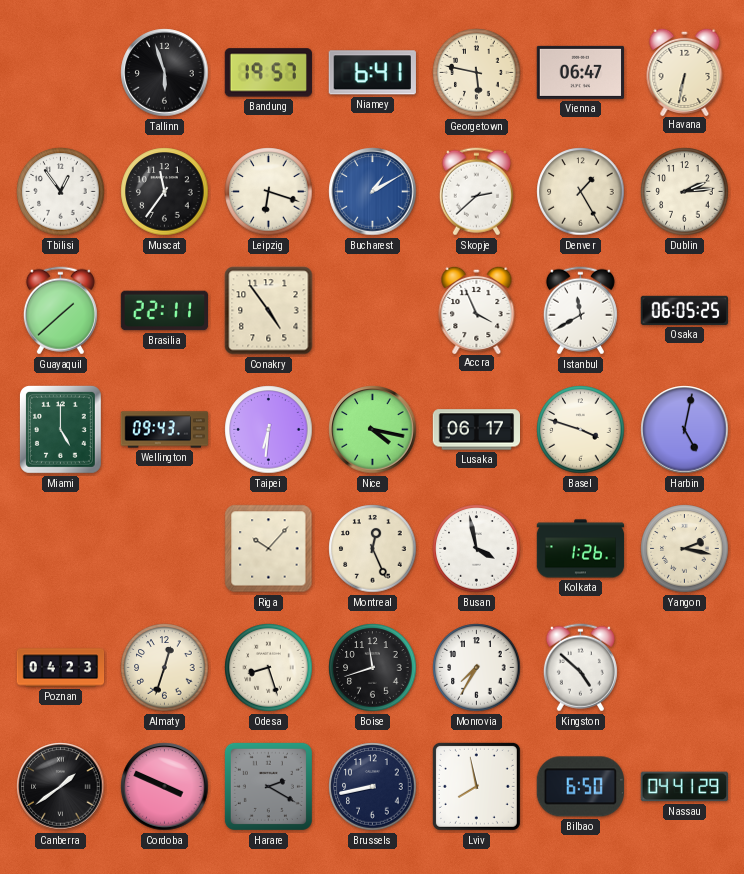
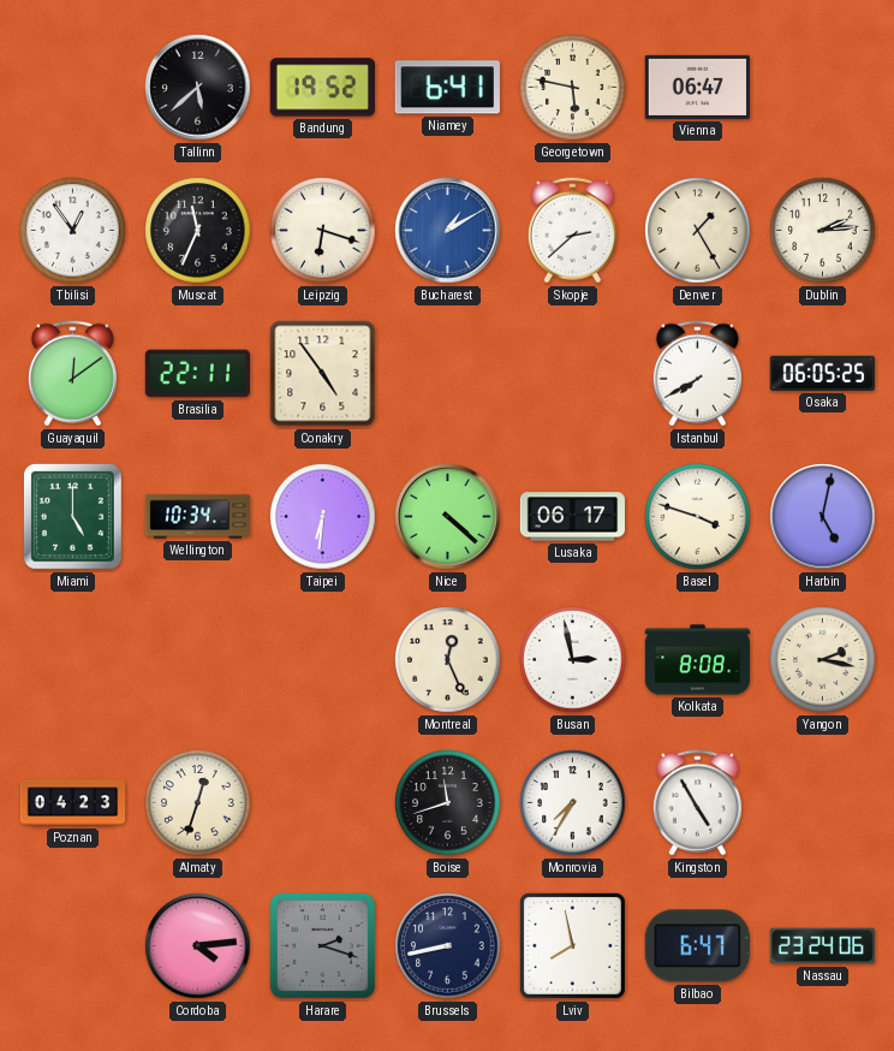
Tallinn: 5:57 -> 5:38 (198, 88)
Bandung: 19:57 -> 19:52 (322, 88)
Havana: 6:32 -> none (685, 71)
Muscat: 11:36 -> 11:34 (198, 231)
Guayaquil: 1:38 -> 12:09 (72, 374)
Accra: 3:56 -> none (477, 309)
Istanbul: 11:40 -> 7:40 (697, 374)
Wellington: 09:43 -> 10:34 (198, 517)
Nice: 4:17 -> 4:22 (448, 517)
Riga: 10:07 -> none (269, 549)
Busan: 3:58 -> 2:58 (573, 660)
Kolkata: 1:26 -> 8:08 (698, 660)
Odesa: 8:27 -> none (269, 668)
Kingston: 4:52 -> 4:55 (697, 803)
Canberra: 1:39 -> none (61, 787)
Cordoba: 3:49 -> 4:14 (198, 946)
Harare: 2:20 -> 2:18 (322, 945)
Bilbao: 6:50 -> 6:47 (697, 946)
Nassau: 04:41 -> 23:24 (822, 946)
